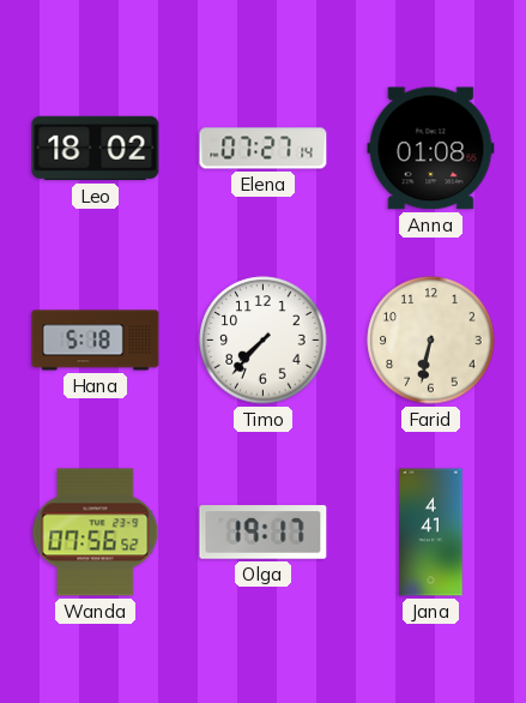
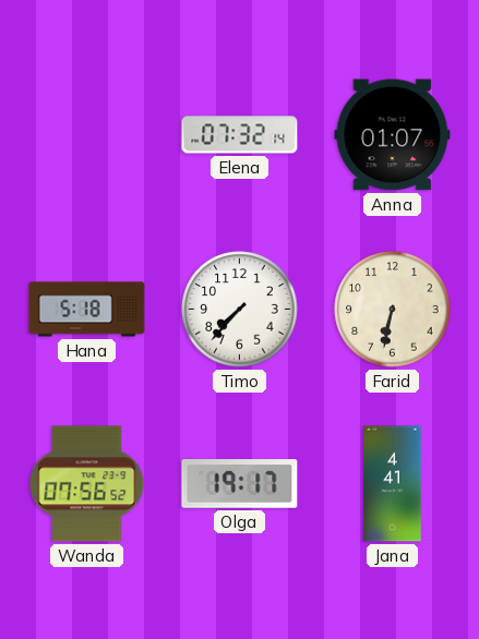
Leo: 18:02 -> none (96, 149)
Elena: 07:27 -> 07:32 (240, 135)
Anna: 01:08 -> 01:07 (393, 135)
